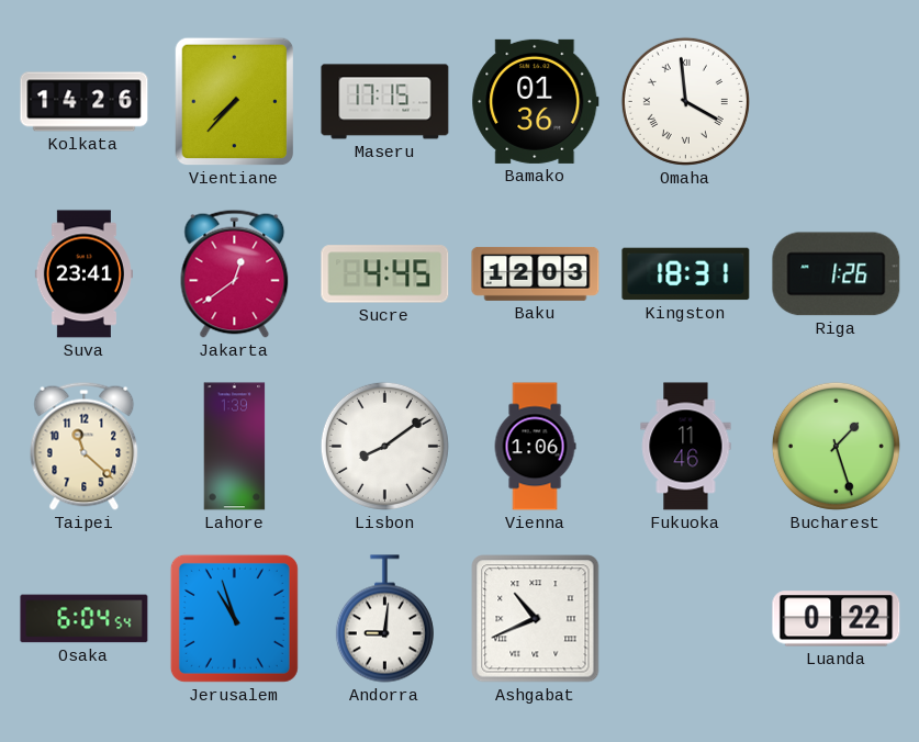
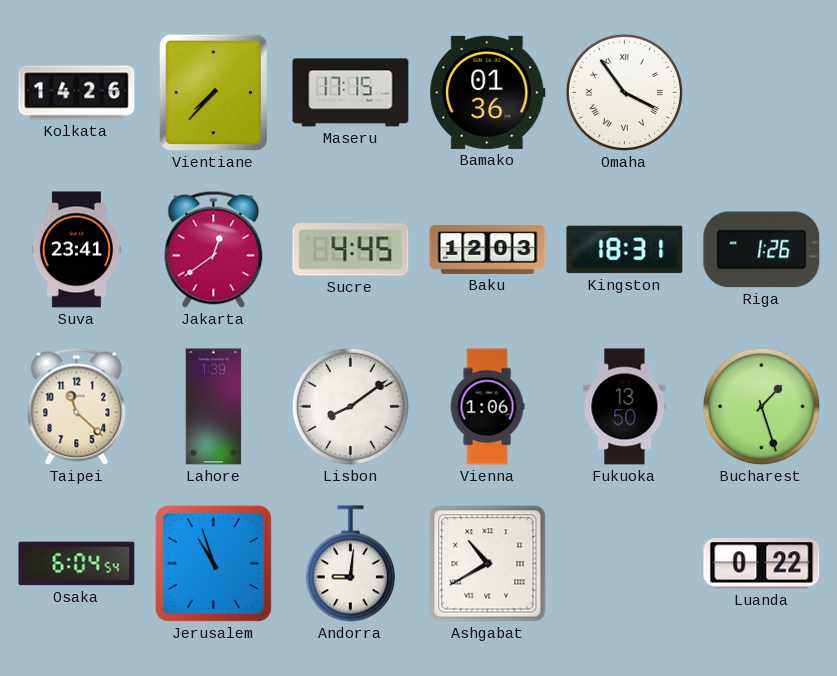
Omaha: 3:59 -> 3:54 (624, 92)
Fukuoka: 11:46 -> 13:50 (625, 407)
Ashgabat: 10:41 -> 10:40 (488, 564)
